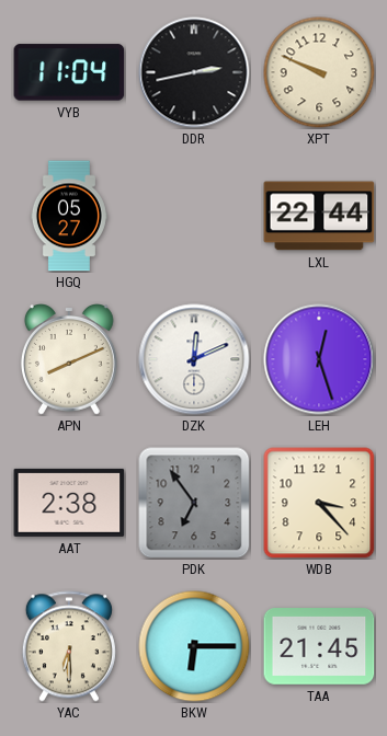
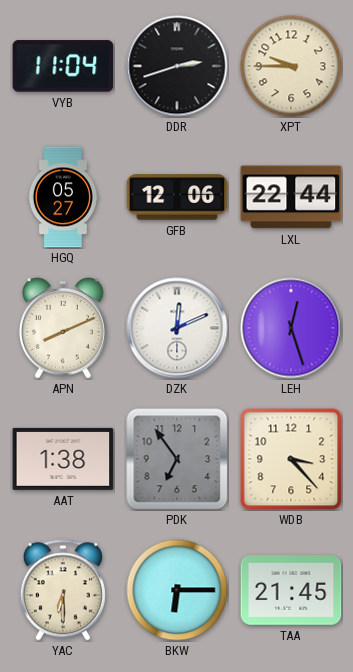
DDR: 2:43 -> 2:42 (177, 66)
XPT: 9:49 -> 9:45 (291, 66)
GFB: none -> 12:06 (177, 197)
AAT: 2:38 -> 1:38 (63, 459)
